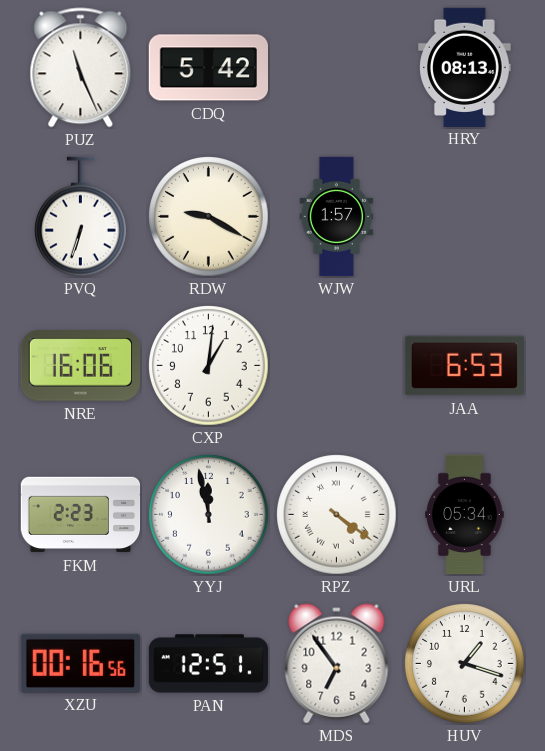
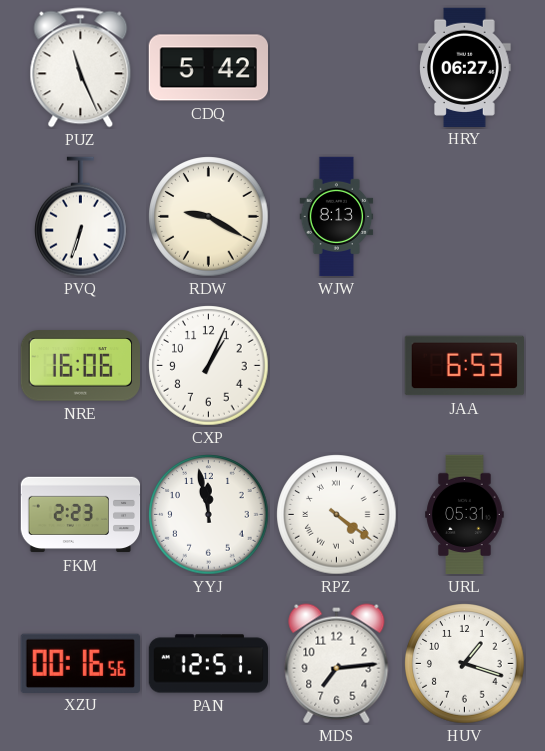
HRY: 08:13 -> 06:27 (465, 67)
WJW: 1:57 -> 8:13 (337, 217)
CXP: 1:01 -> 1:04 (209, 366)
URL: 05:34 -> 05:31 (465, 515)
MDS: 6:54 -> 7:14 (337, 664)
